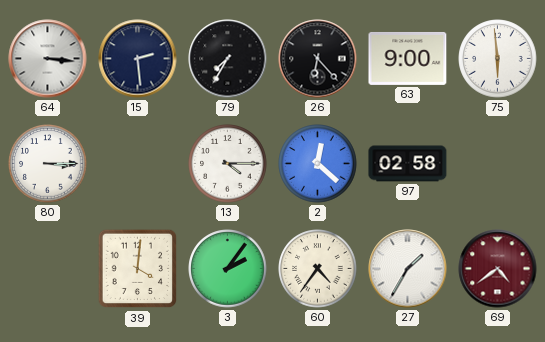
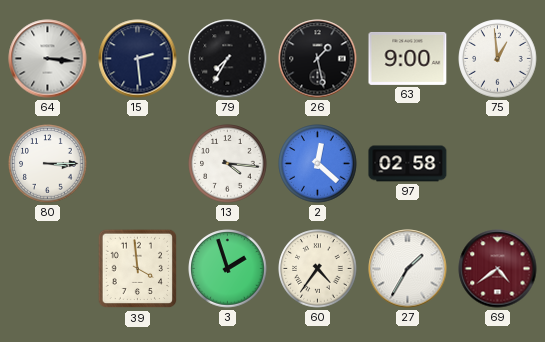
26: 6:23 -> 1:28 (318, 59)
75: 5:59 -> 12:59 (498, 59)
13: 4:15 -> 4:16 (228, 164)
39: 4:01 -> 3:59 (138, 269)
3: 2:06 -> 1:57 (228, 269)
